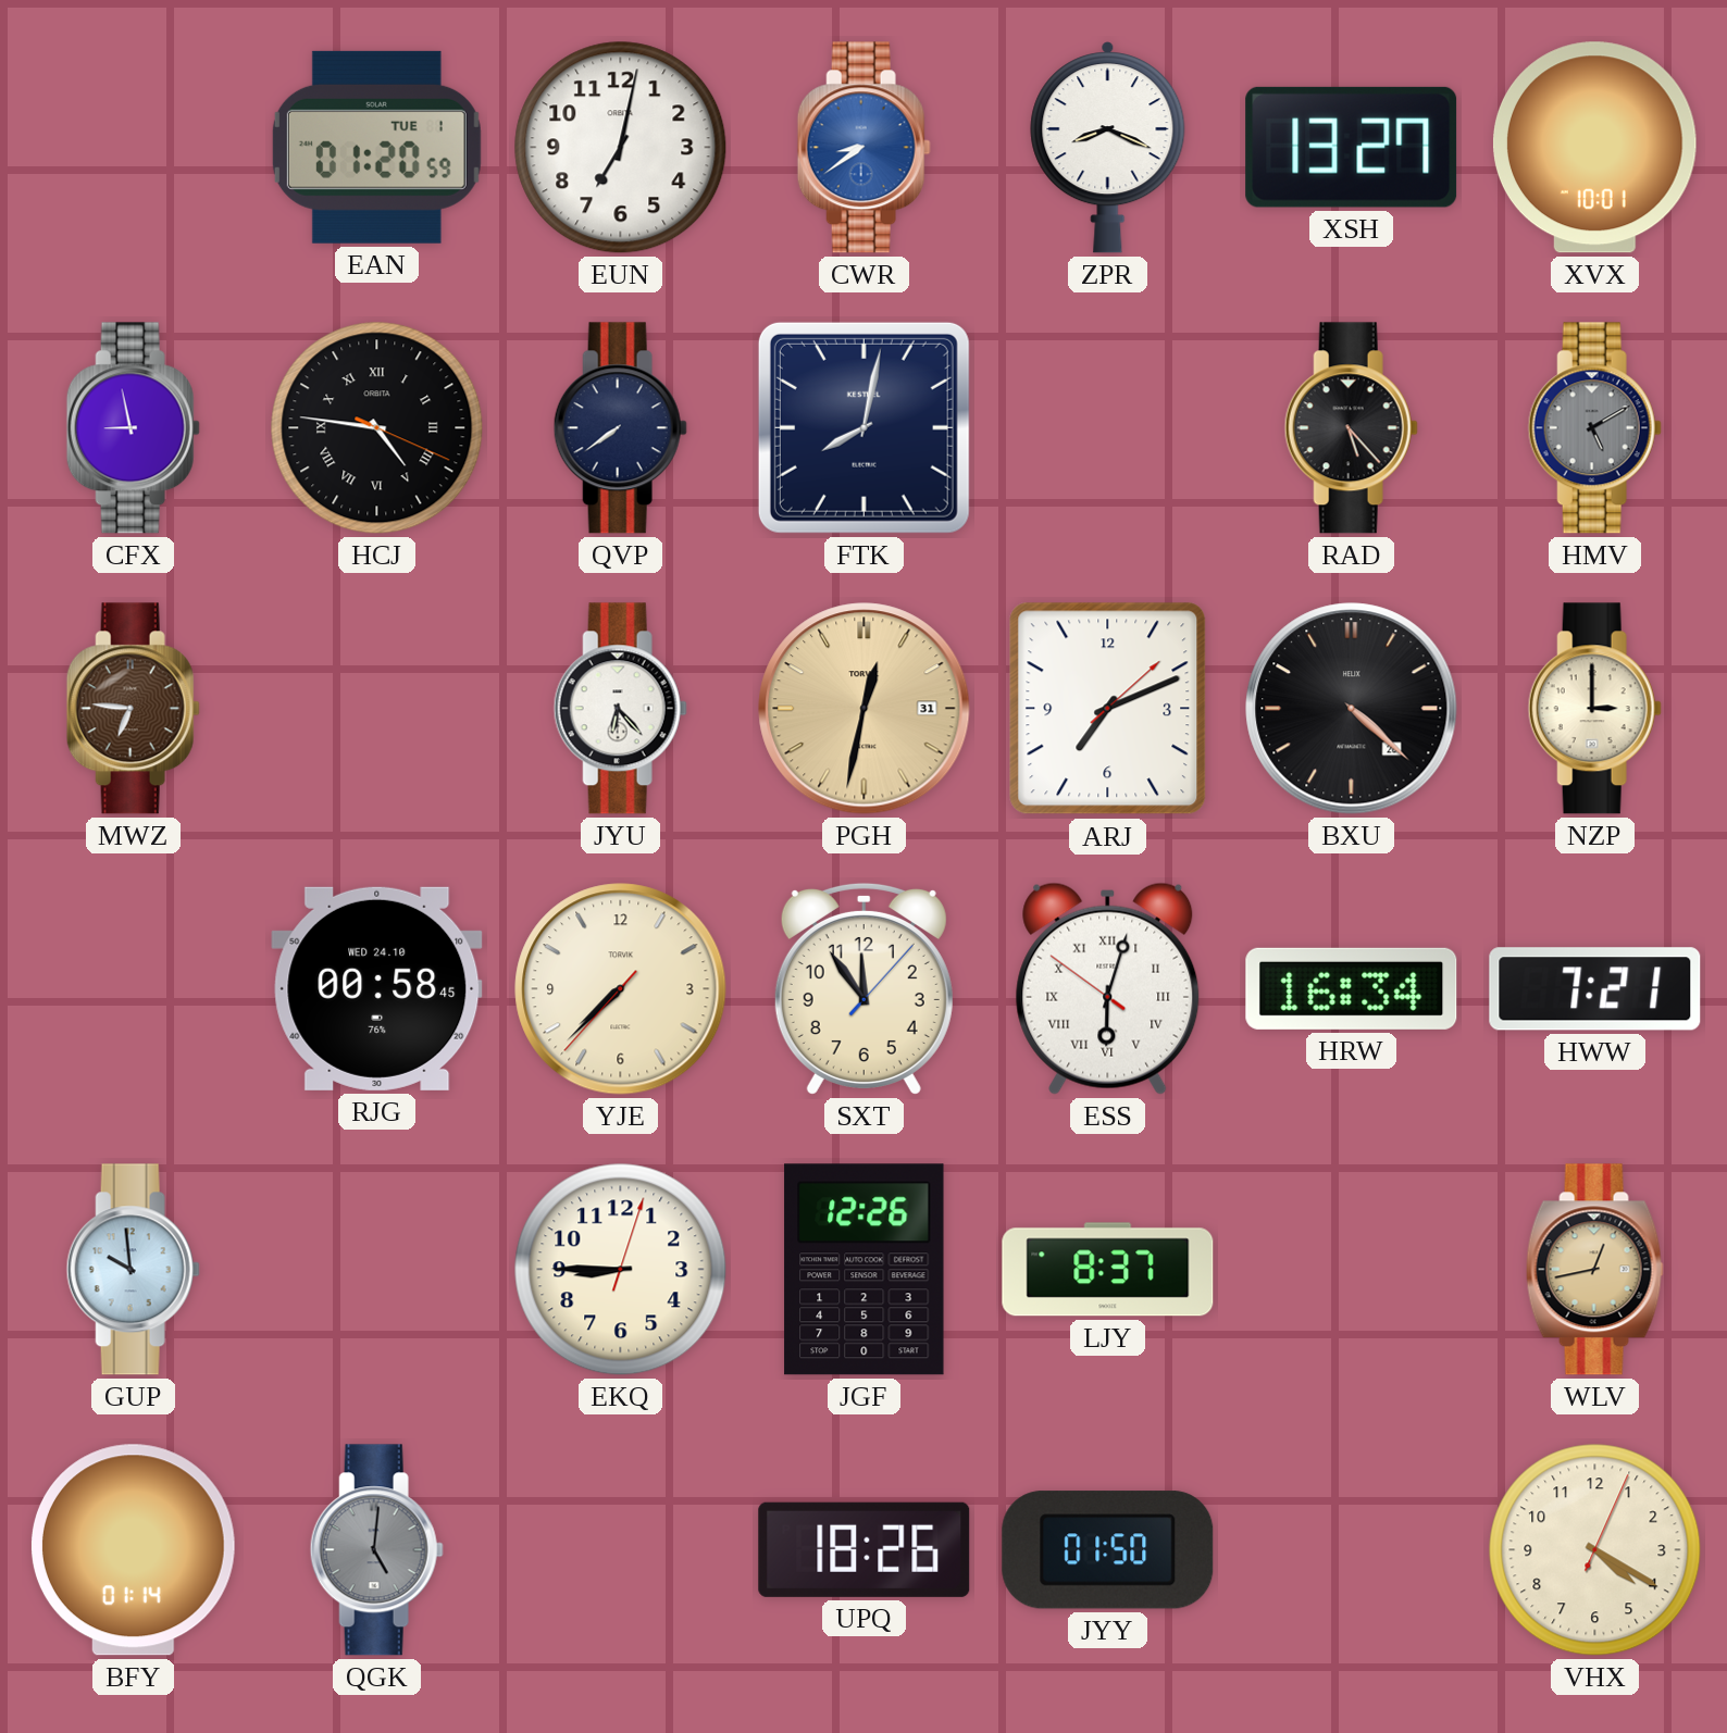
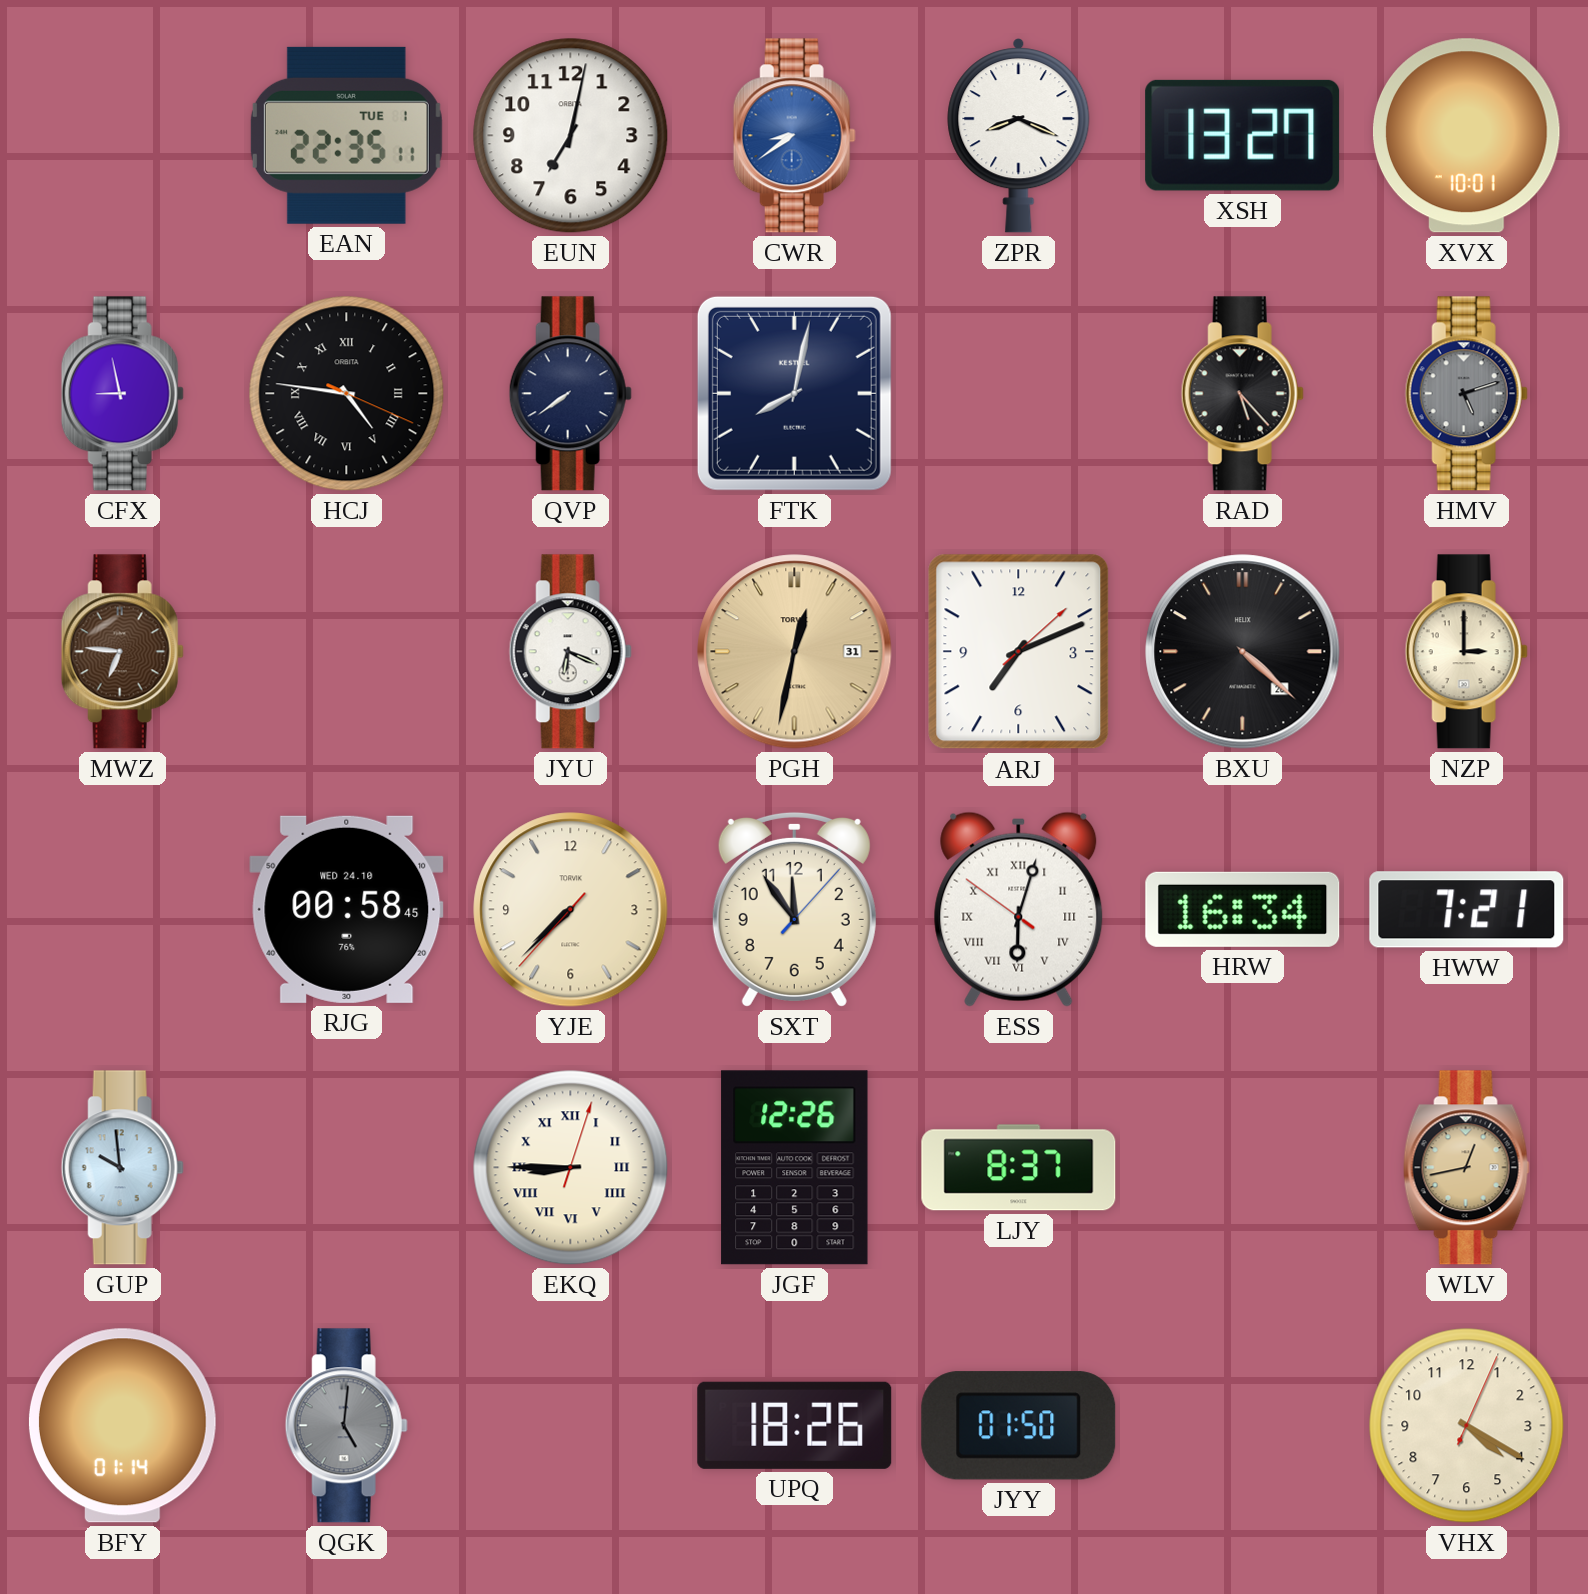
EAN: 01:20 -> 22:35 (346, 135)
HMV: 5:10 -> 5:12 (1466, 394)
JYU: 6:23 -> 6:19 (570, 652)
EKQ numerals: Arabic -> Roman (571, 1168)
